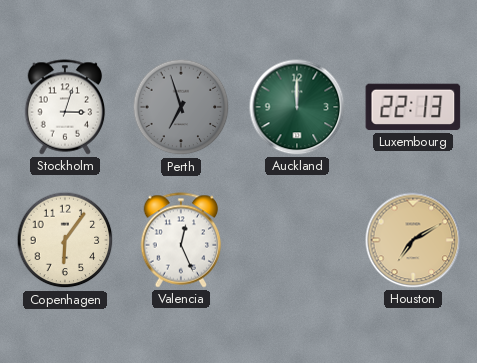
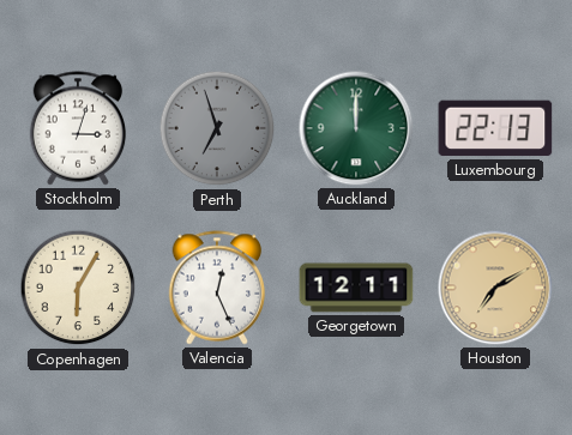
Copenhagen: 6:06 -> 6:05 (78, 288)
Georgetown: none -> 12:11 (356, 288)
